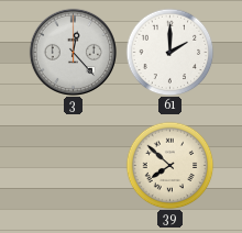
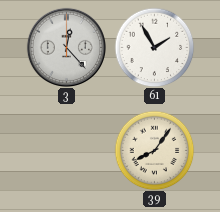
61: 2:00 -> 1:55 (154, 47)
39: 7:52 -> 8:06 (154, 150)
